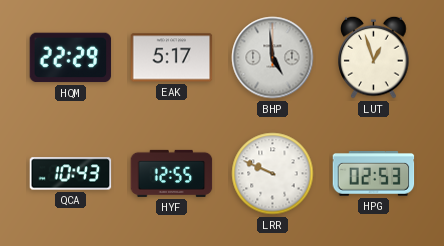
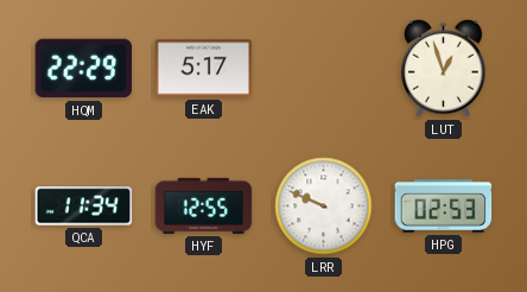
BHP: 4:59 -> none (273, 58)
QCA: 10:43 -> 11:34 (84, 207)
